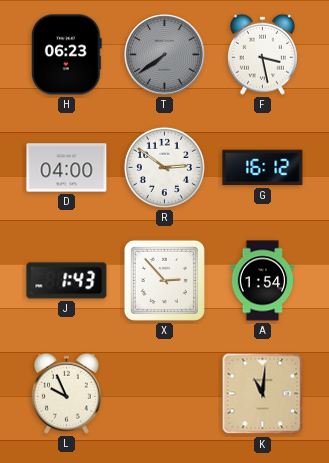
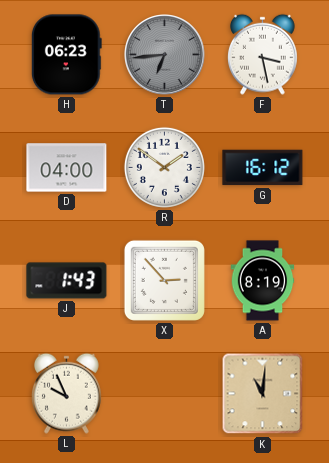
T: 7:39 -> 6:44 (165, 55)
R: 2:51 -> 1:51 (164, 167)
A: 1:54 -> 8:19 (263, 281)
